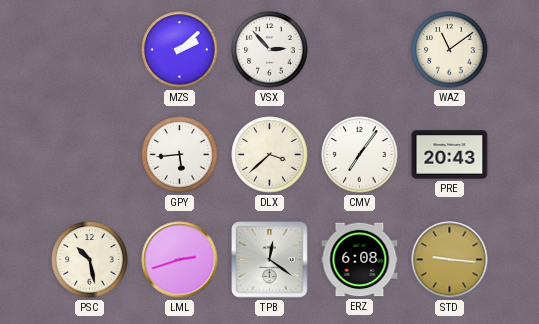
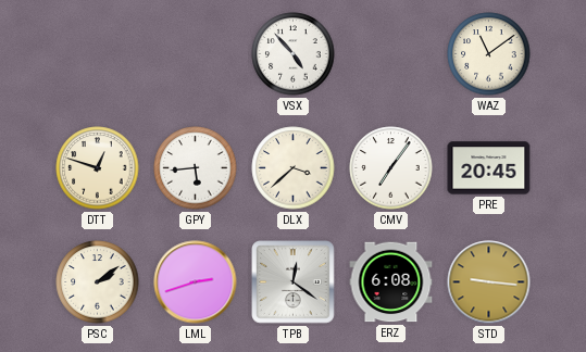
MZS: 2:08 -> none (180, 50)
VSX: 2:53 -> 4:53 (294, 54)
DTT: none -> 12:48 (98, 168)
PRE: 20:43 -> 20:45 (489, 168)
PSC: 10:28 -> 2:09 (98, 282)
